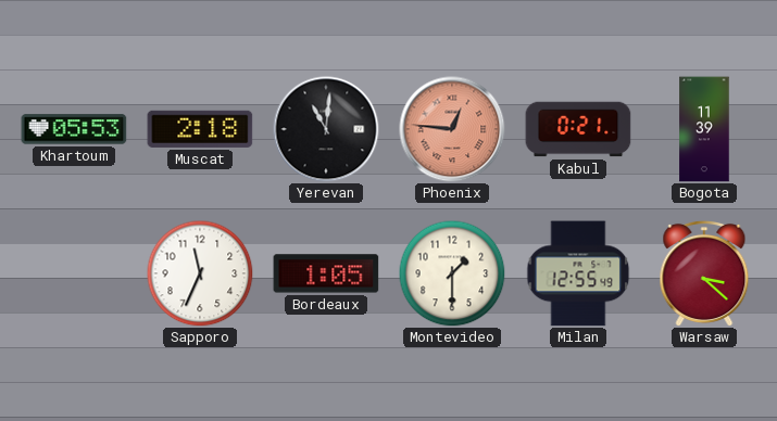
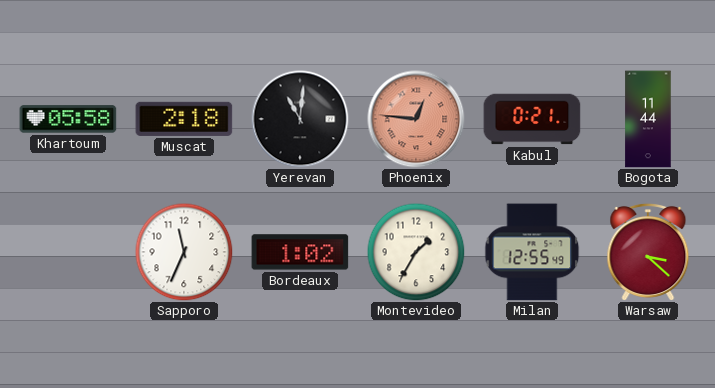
Khartoum: 05:53 -> 05:58 (68, 119)
Bogota: 11:39 -> 11:44 (648, 119)
Bordeaux: 1:05 -> 1:02 (300, 252)
Montevideo: 1:30 -> 1:35 (416, 252)
